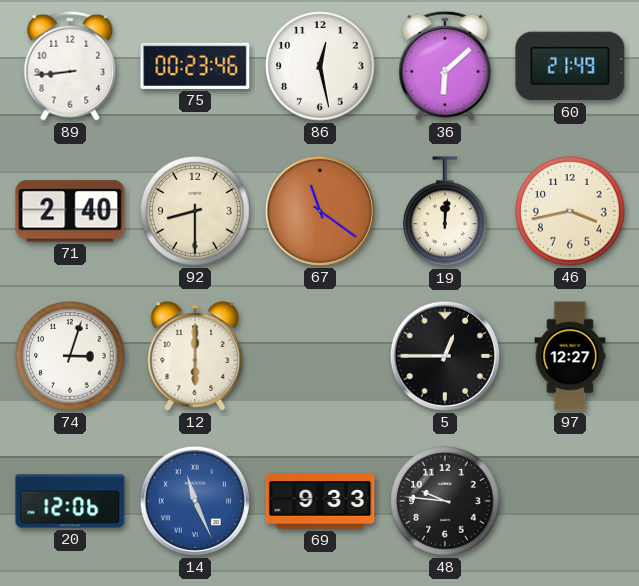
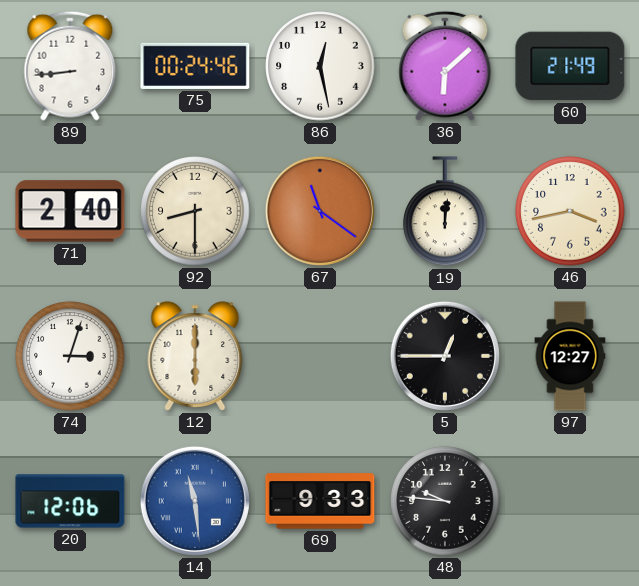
75: 00:23 -> 00:24 (195, 66)
14: 11:26 -> 11:29 (195, 501)
